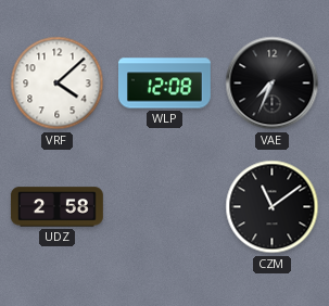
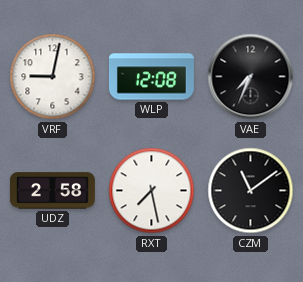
VRF: 4:08 -> 9:02 (53, 77)
RXT: none -> 7:28 (152, 191)
